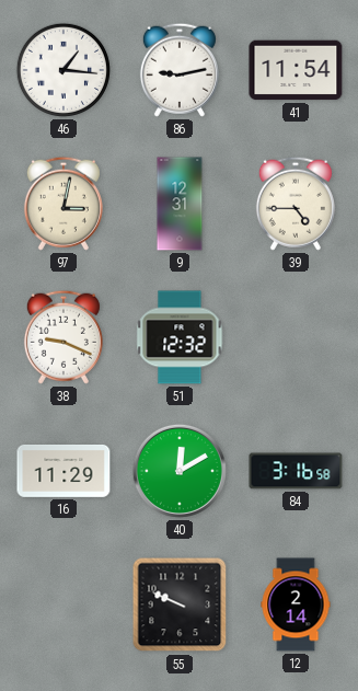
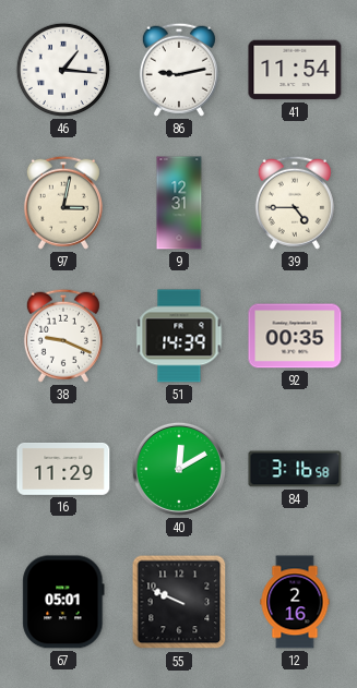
51: 12:32 -> 14:39 (179, 336)
92: none -> 00:35 (295, 336)
67: none -> 05:01 (63, 602)
12: 2:14 -> 2:16 (295, 602)
